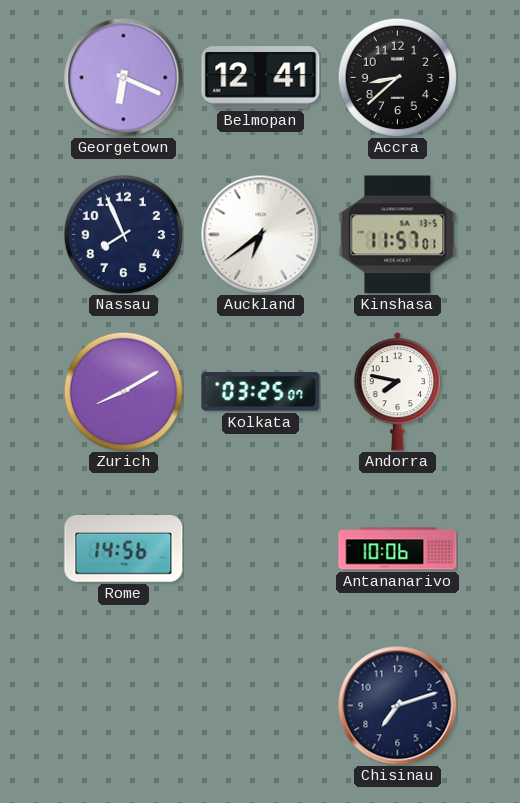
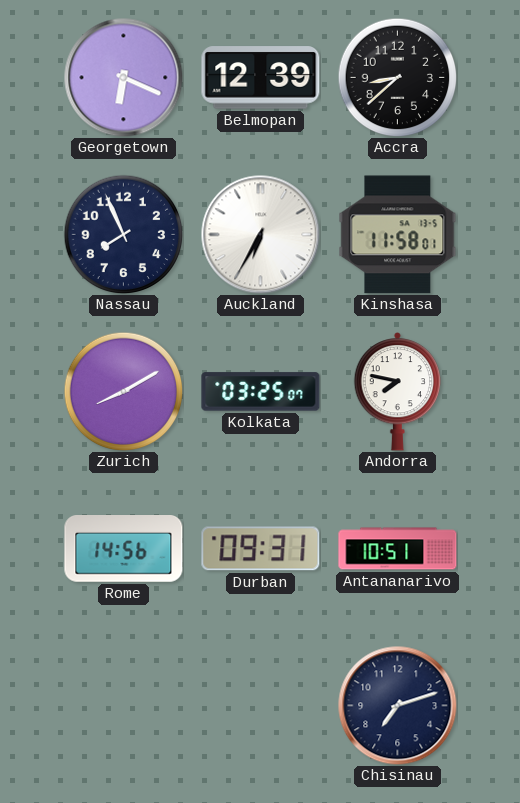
Belmopan: 12:41 -> 12:39 (261, 78)
Auckland: 6:39 -> 6:35 (261, 235)
Kinshasa: 11:57 -> 11:58 (398, 235)
Durban: none -> 09:31 (261, 549)
Antananarivo: 10:06 -> 10:51 (398, 549)
